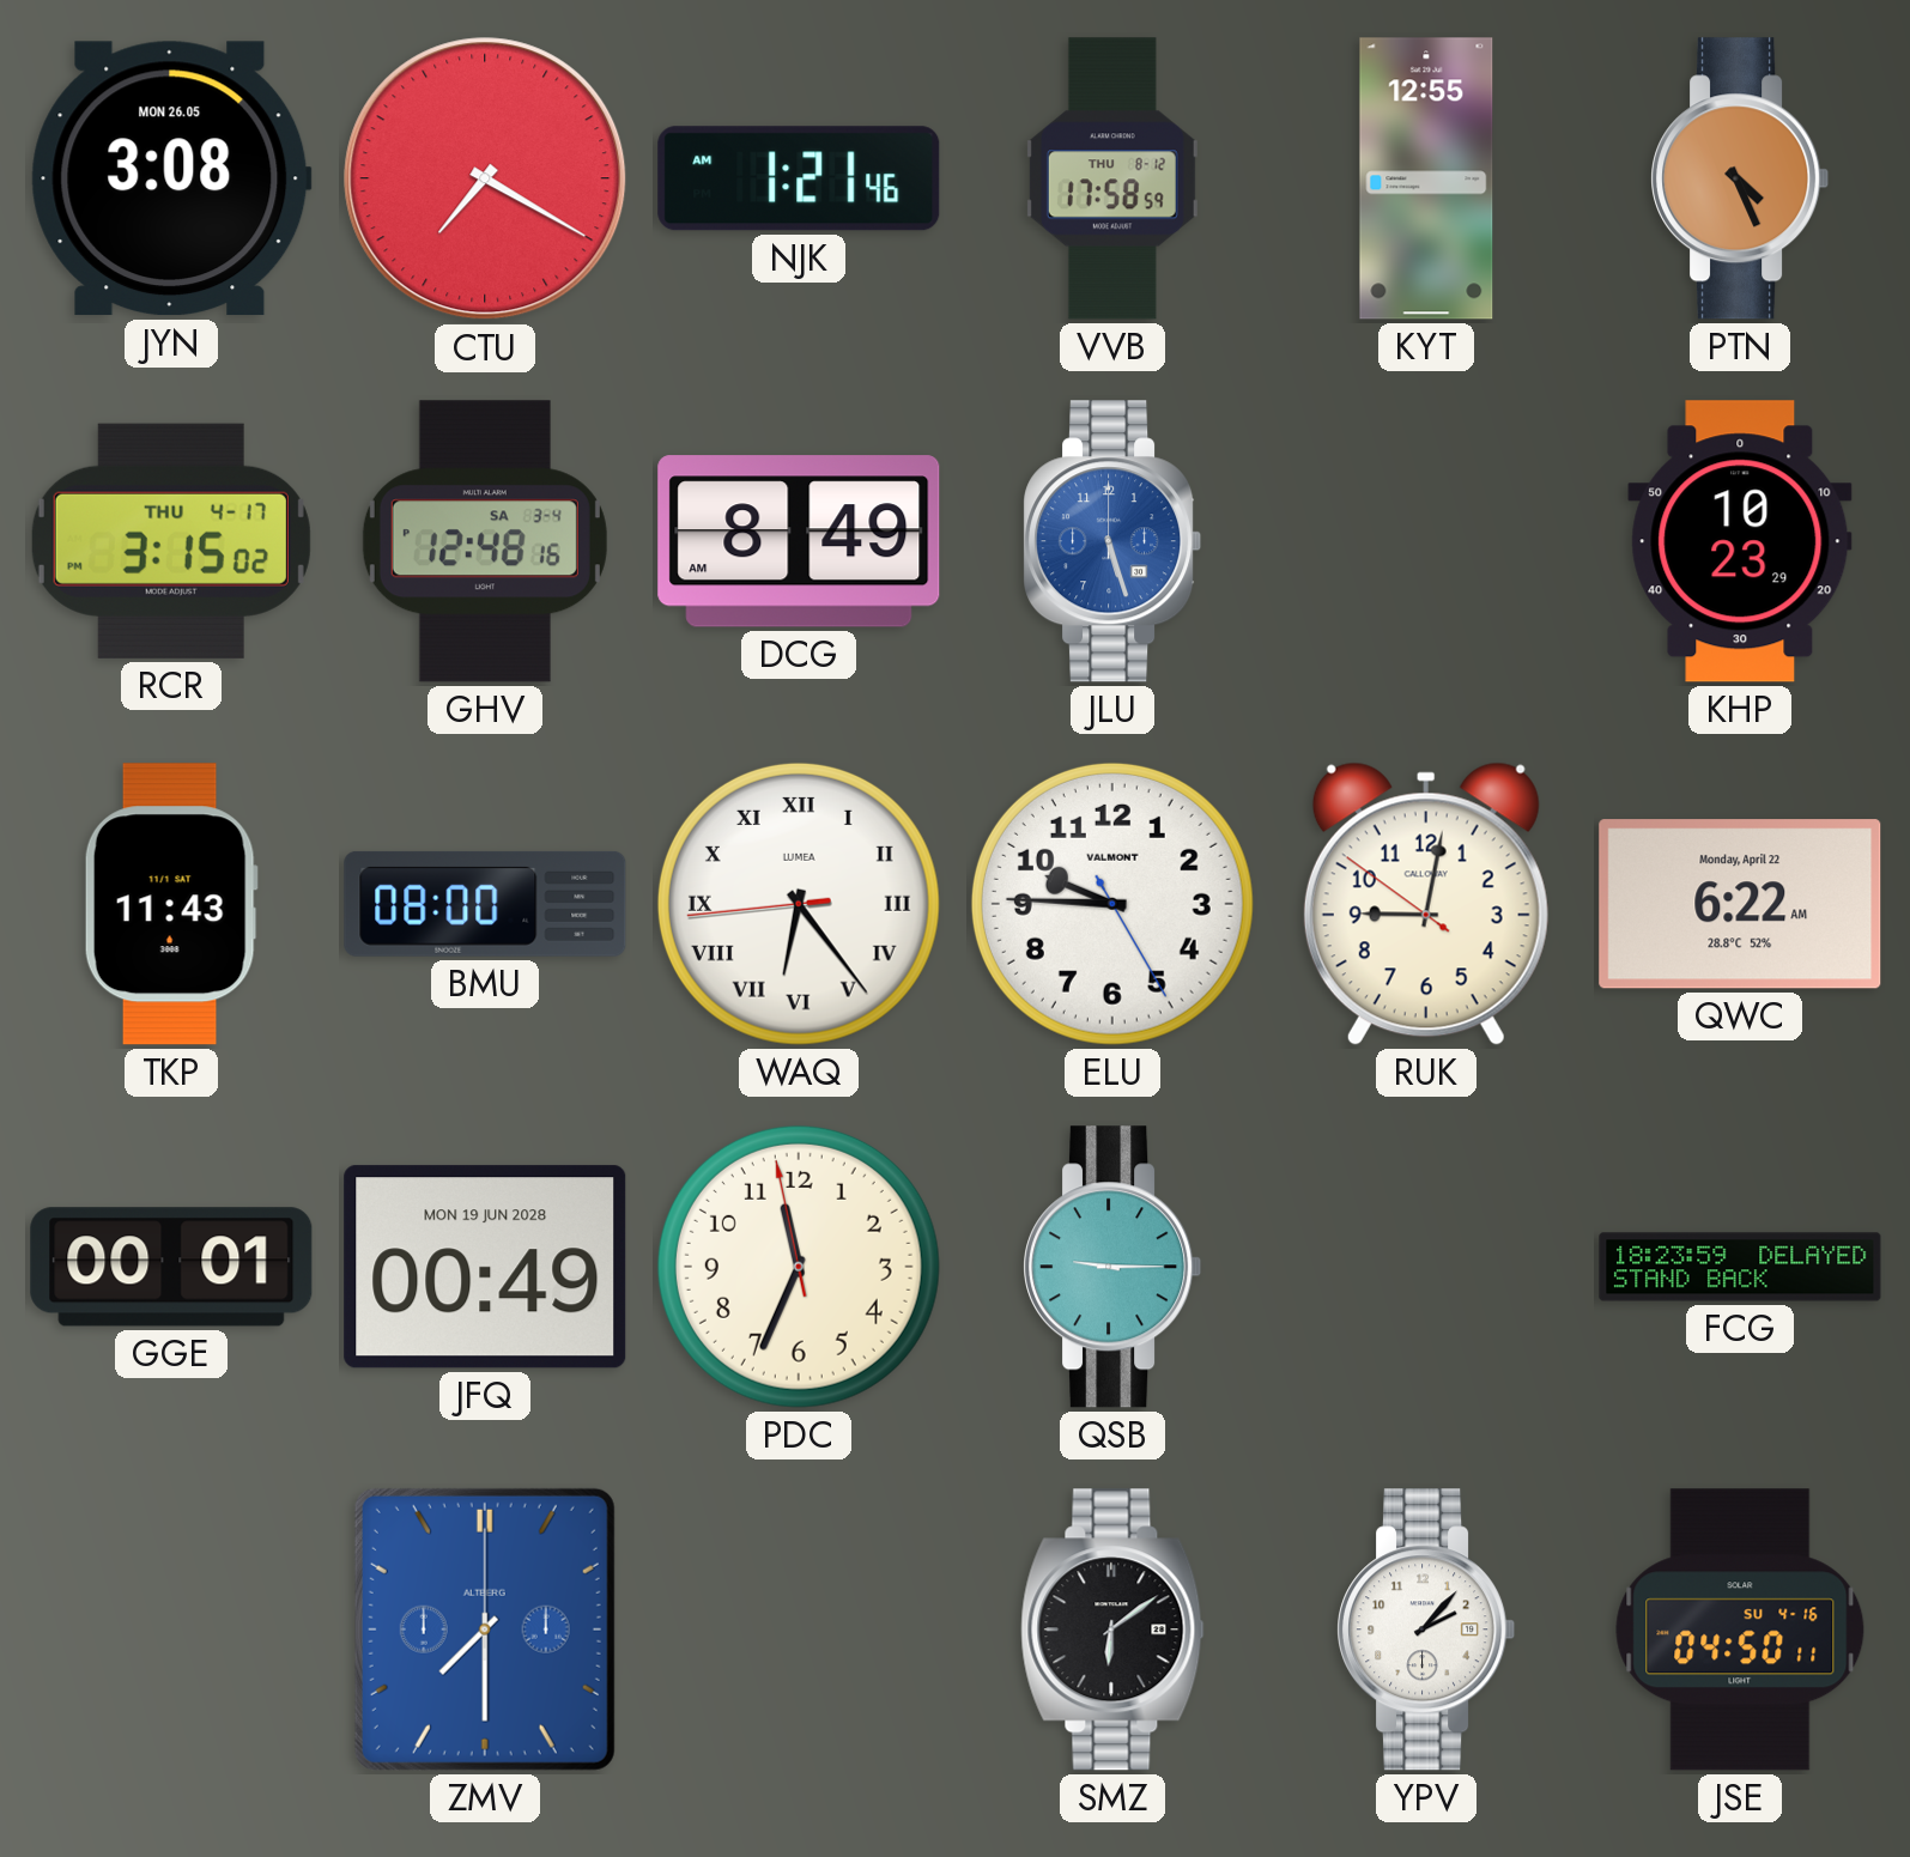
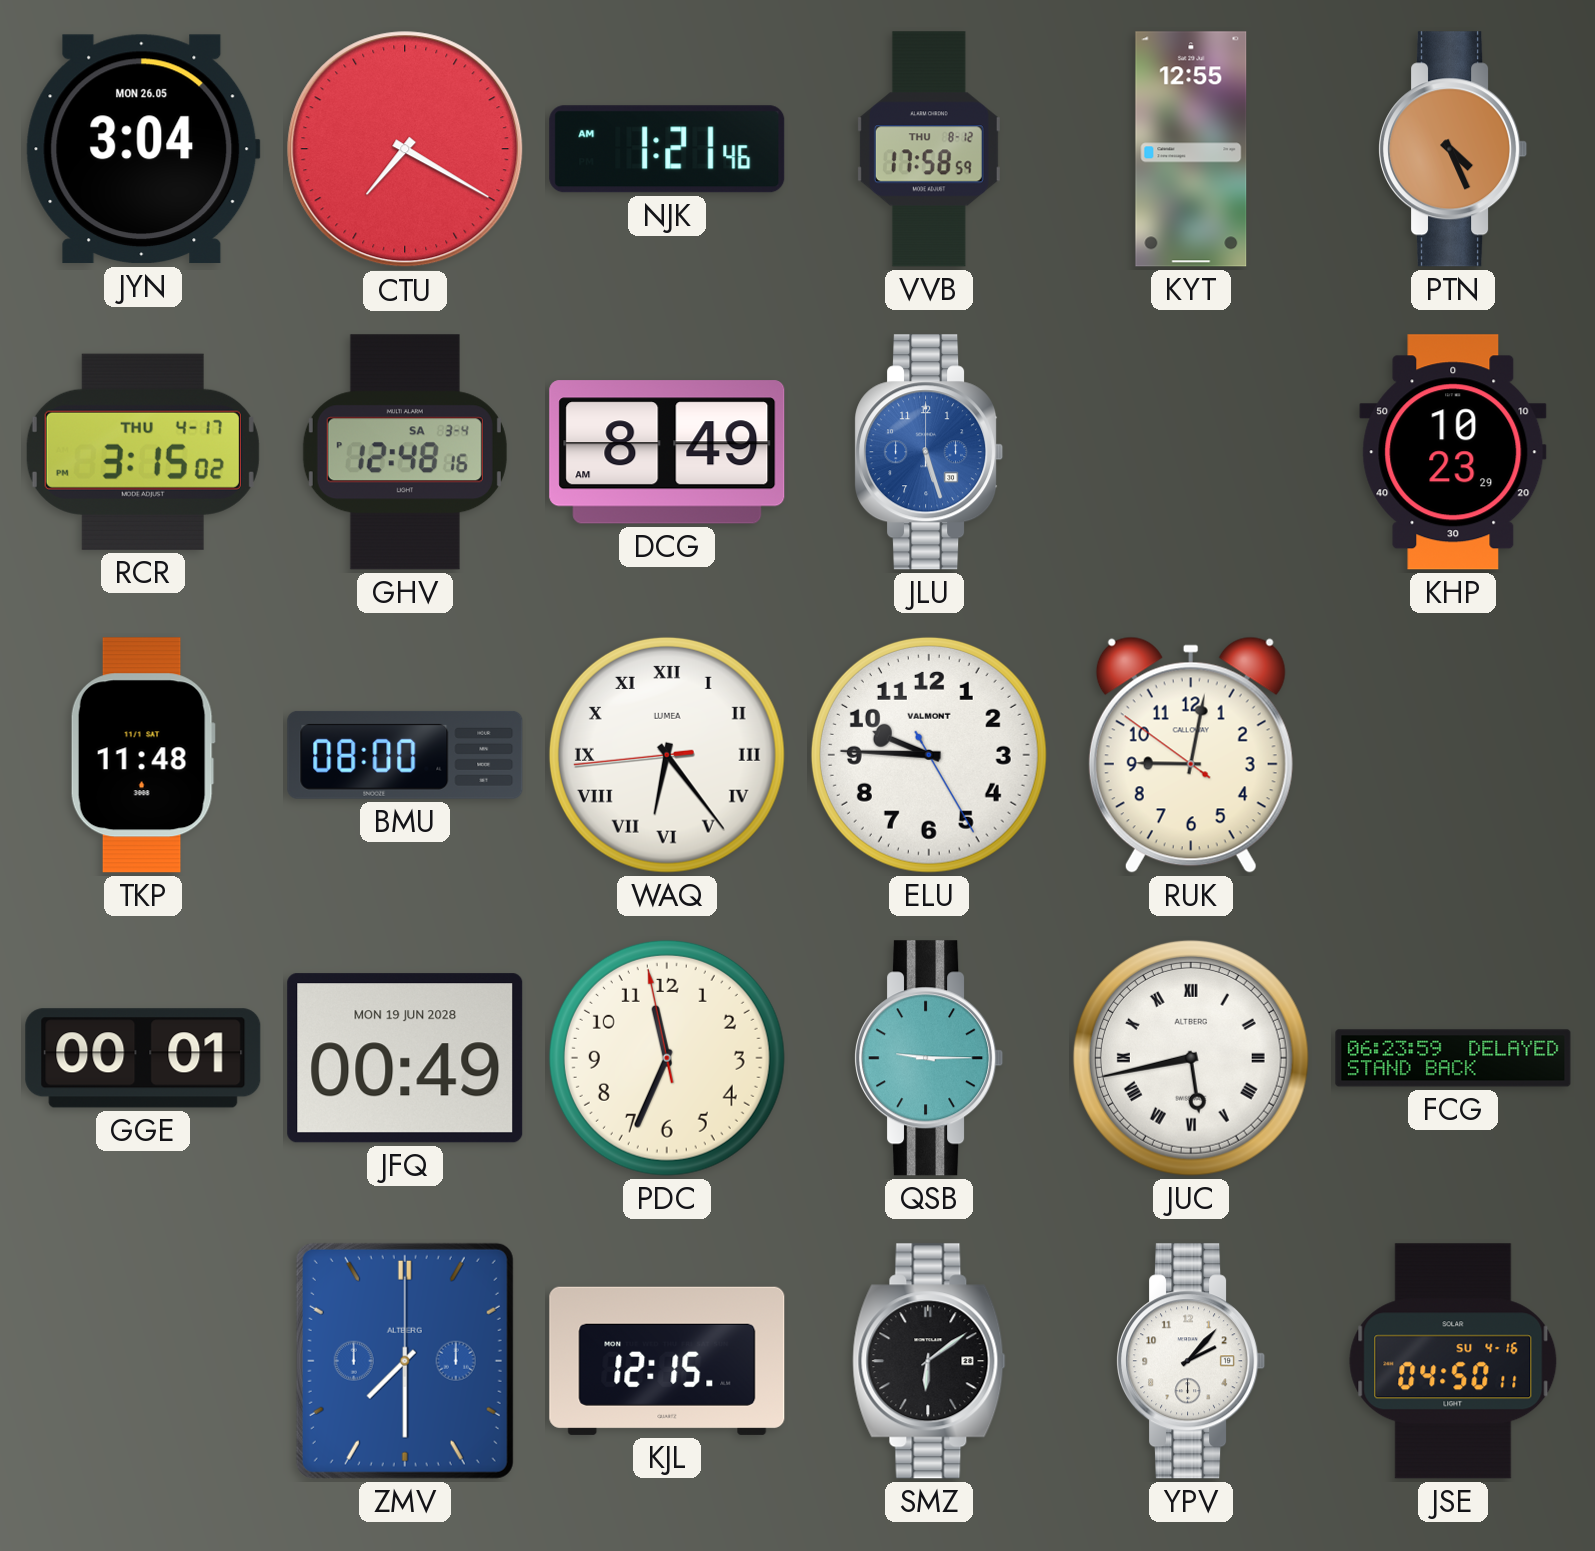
JYN: 3:08 -> 3:04 (143, 149)
TKP: 11:43 -> 11:48 (143, 755)
QWC: 6:22 -> none (1740, 904)
JUC: none -> 5:43 (1191, 1058)
FCG: 18:23 -> 06:23 (1453, 1058)
KJL: none -> 12:15 (667, 1361)
